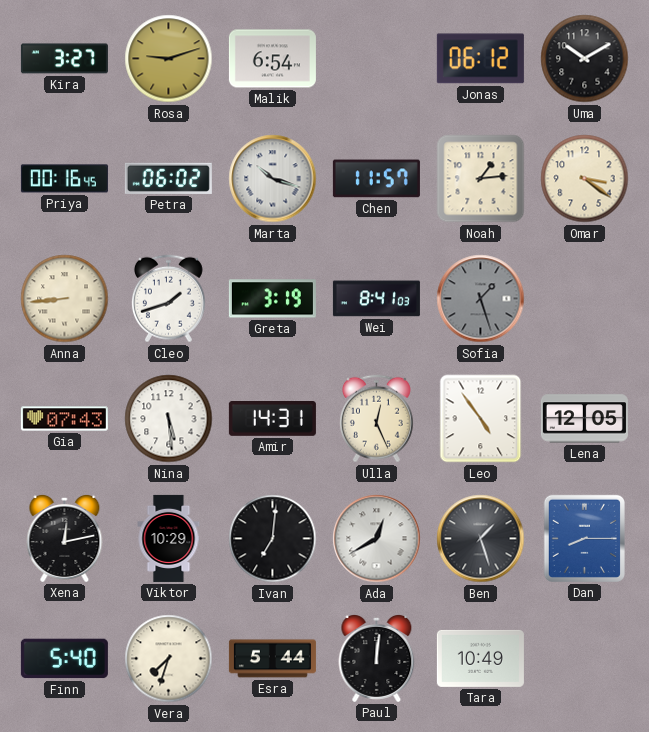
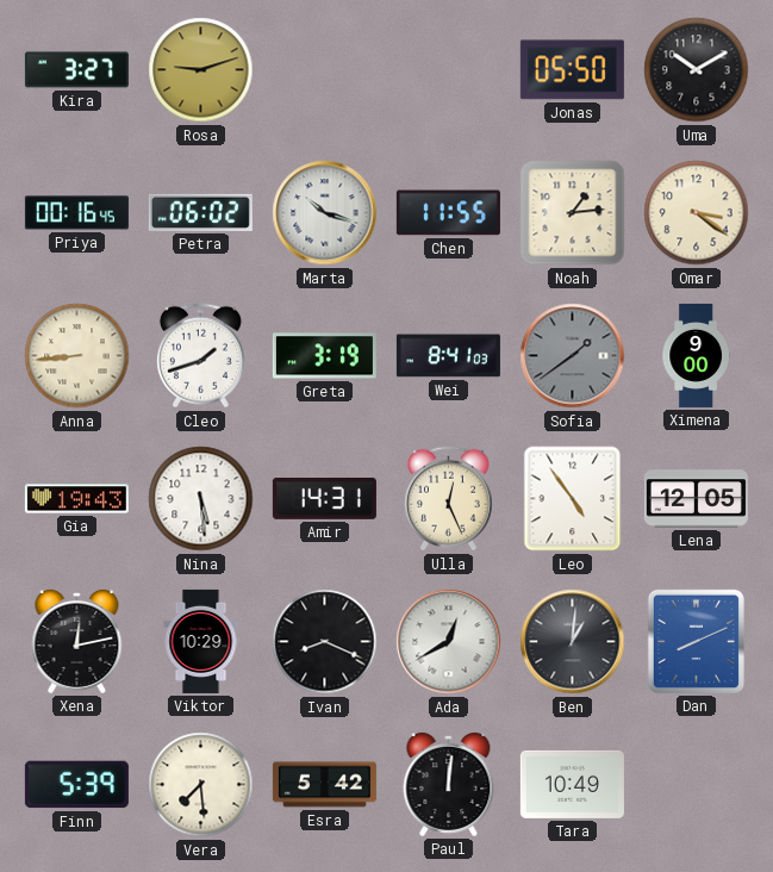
Malik: 6:54 -> none (272, 59)
Jonas: 06:12 -> 05:50 (572, 70)
Chen: 11:57 -> 11:55 (448, 213)
Sofia: 1:27 -> 1:39 (573, 356)
Ximena: none -> 9:00 (696, 355)
Gia: 07:43 -> 19:43 (76, 499)
Ivan: 7:01 -> 8:19 (325, 642)
Ben: 1:27 -> 1:01 (573, 642)
Dan: 8:15 -> 8:11 (696, 641)
Finn: 5:40 -> 5:39 (76, 785)
Vera: 7:33 -> 7:29 (201, 785)
Esra: 5:44 -> 5:42 (324, 785)
